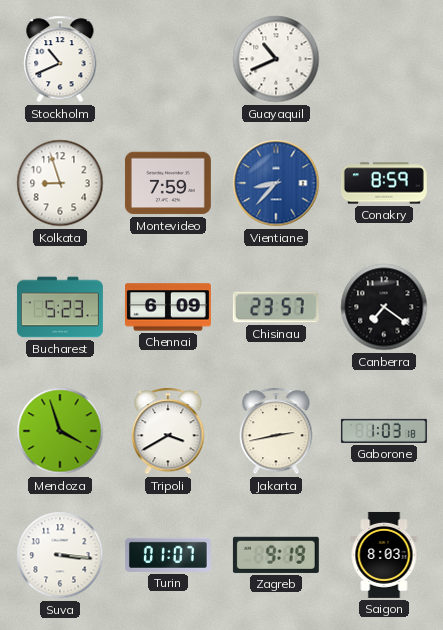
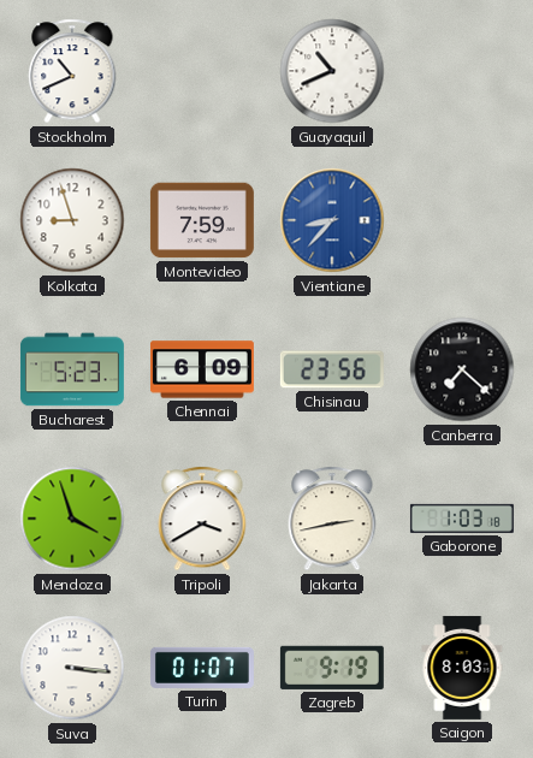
Conakry: 8:59 -> none (384, 183)
Chisinau: 23:57 -> 23:56 (332, 369)
Canberra: 7:21 -> 7:22 (462, 369)
